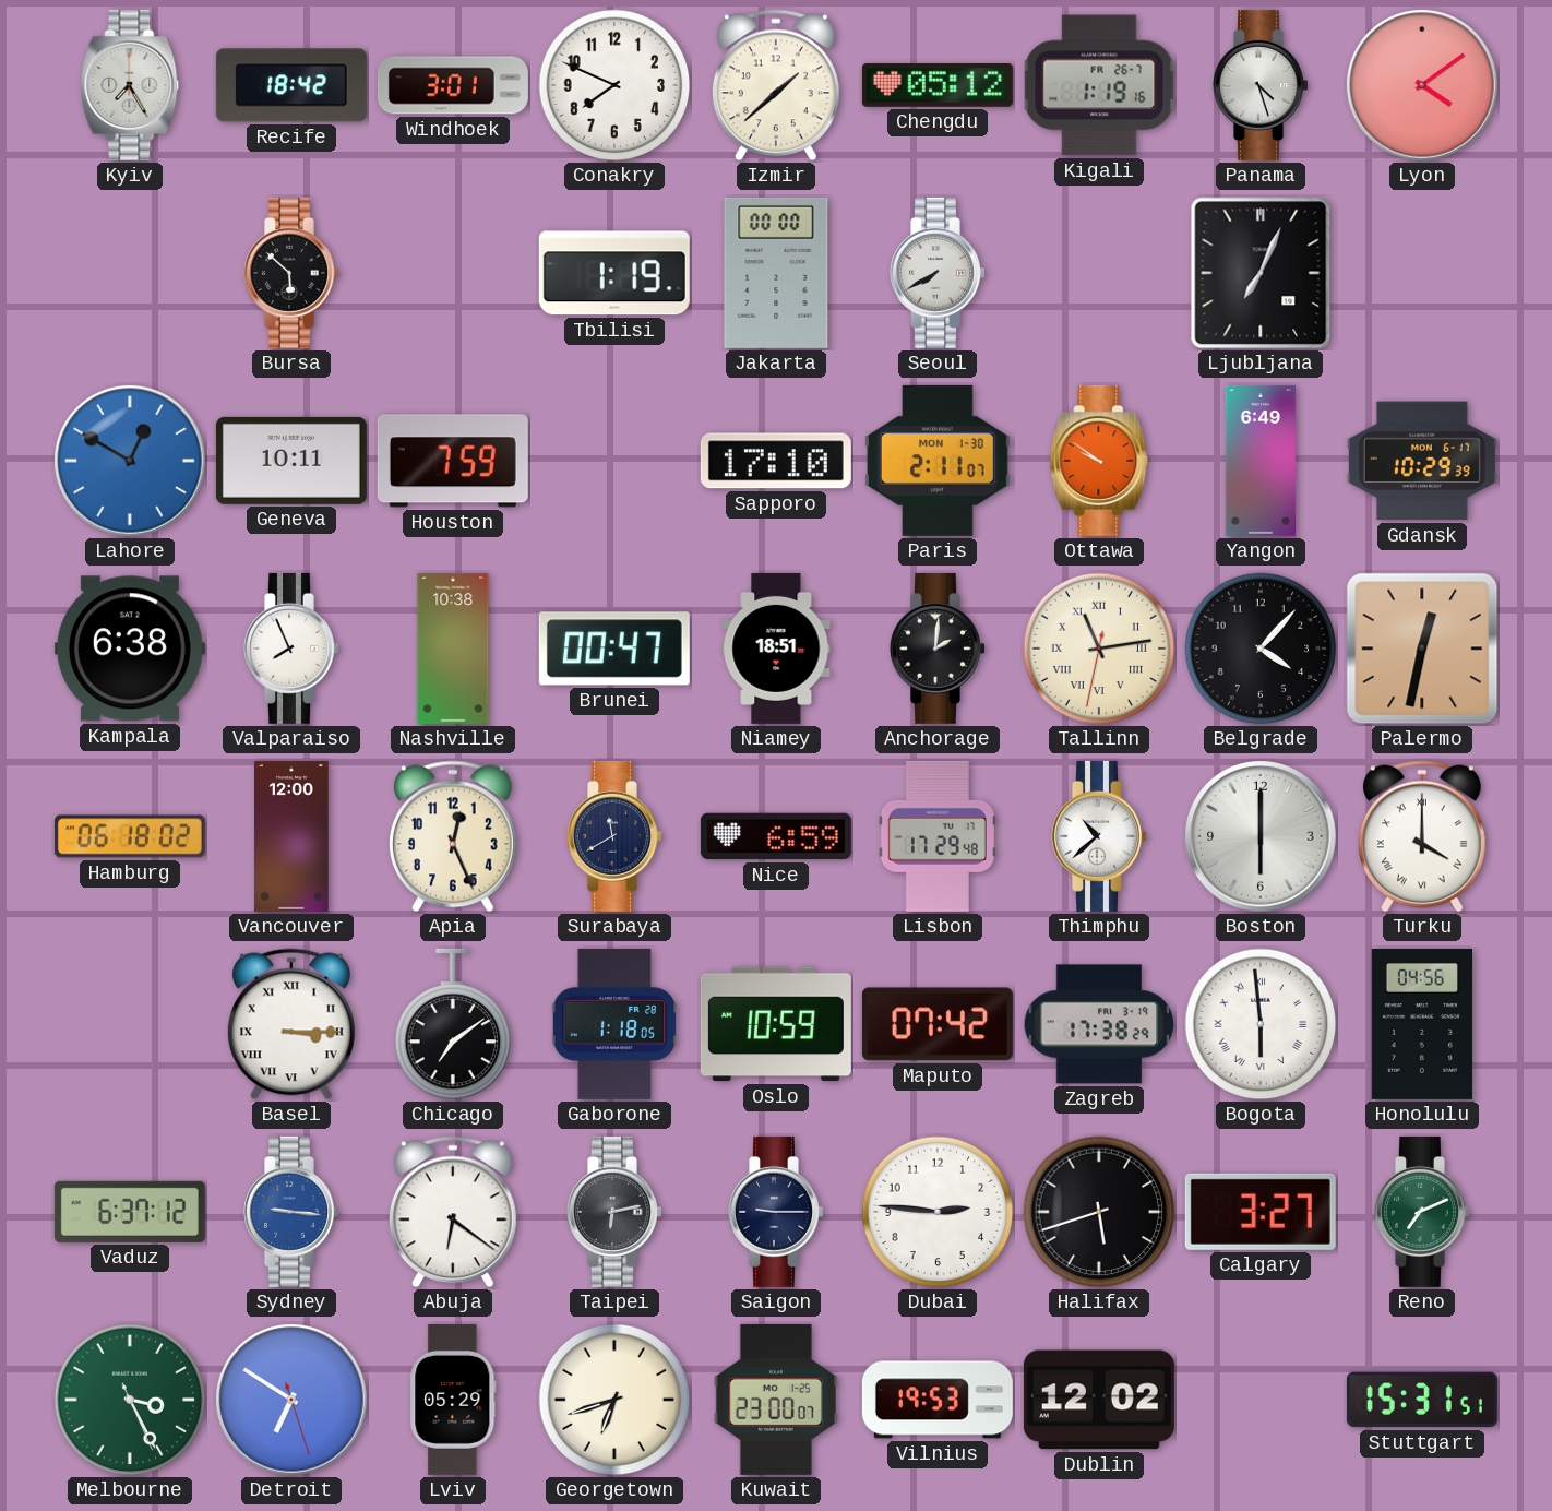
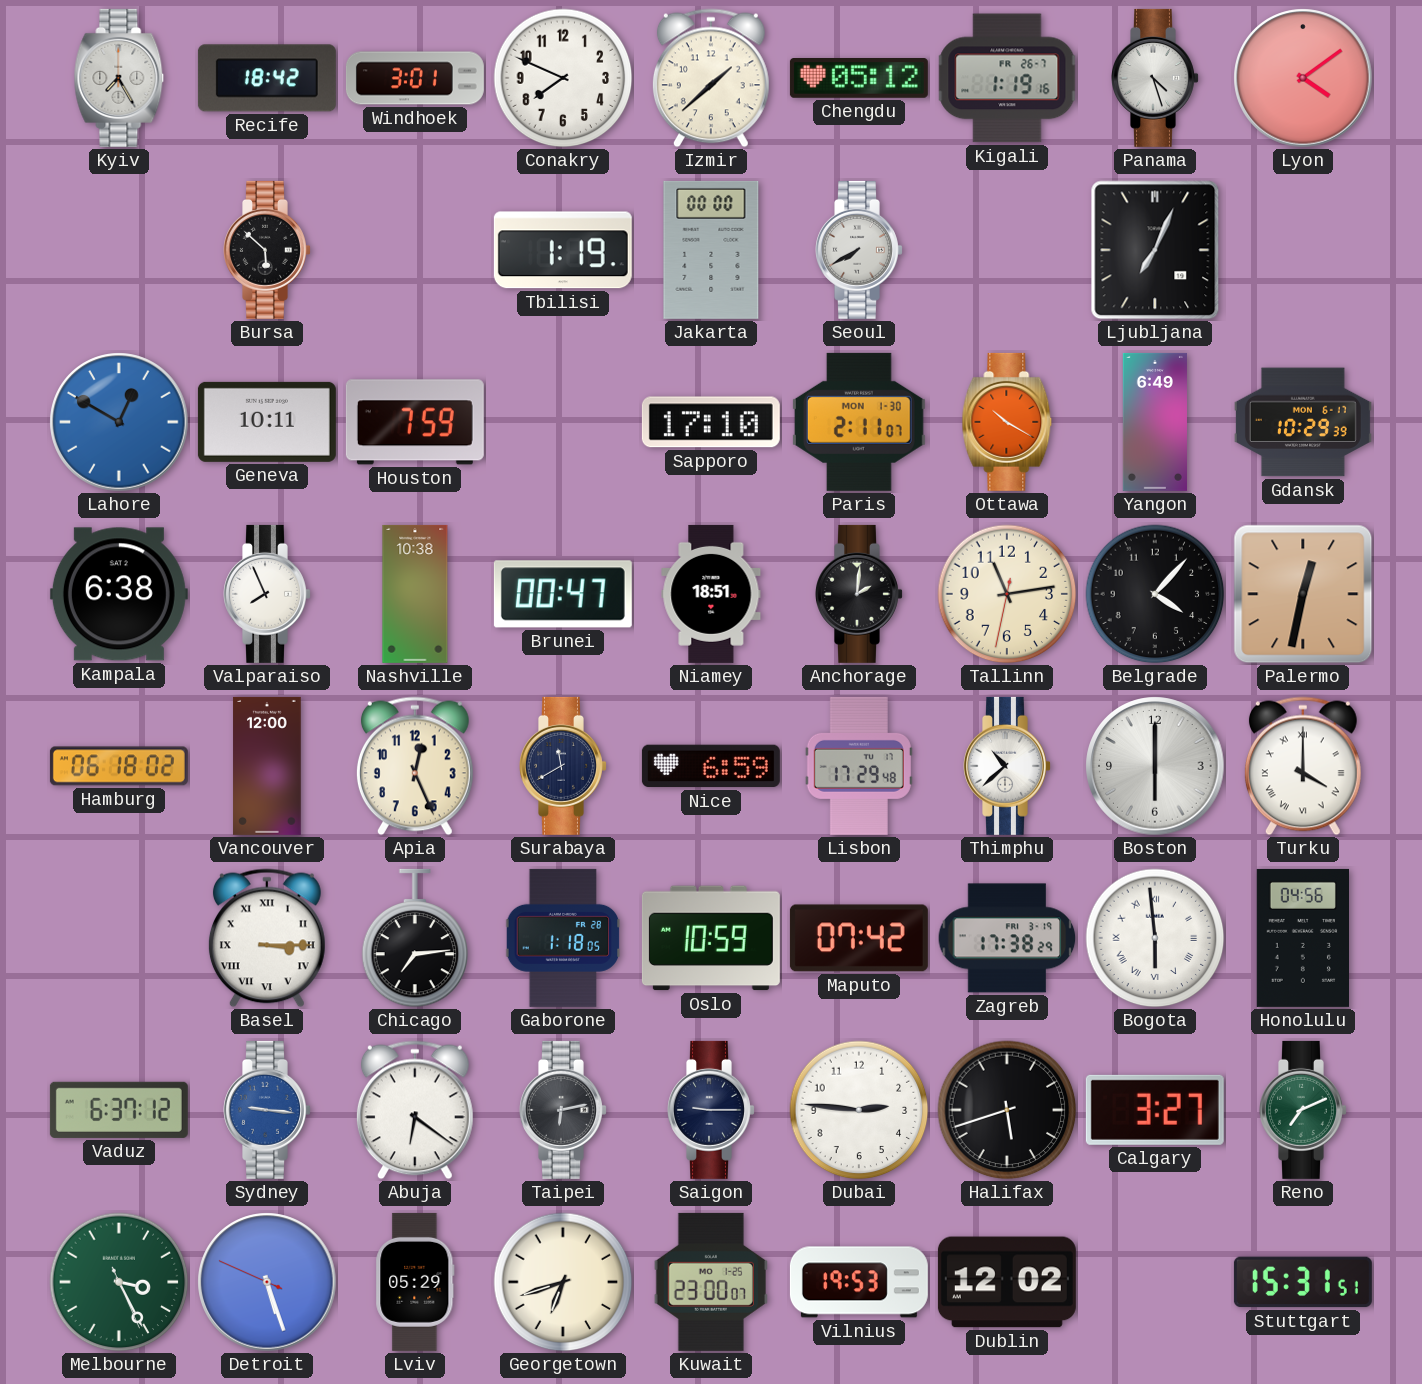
Ottawa: 9:51 -> 10:20 (1007, 422)
Tallinn numerals: Roman -> Arabic (1007, 594)
Chicago: 7:09 -> 7:14 (415, 938)
Detroit: 6:50 -> 5:26 (267, 1282)
